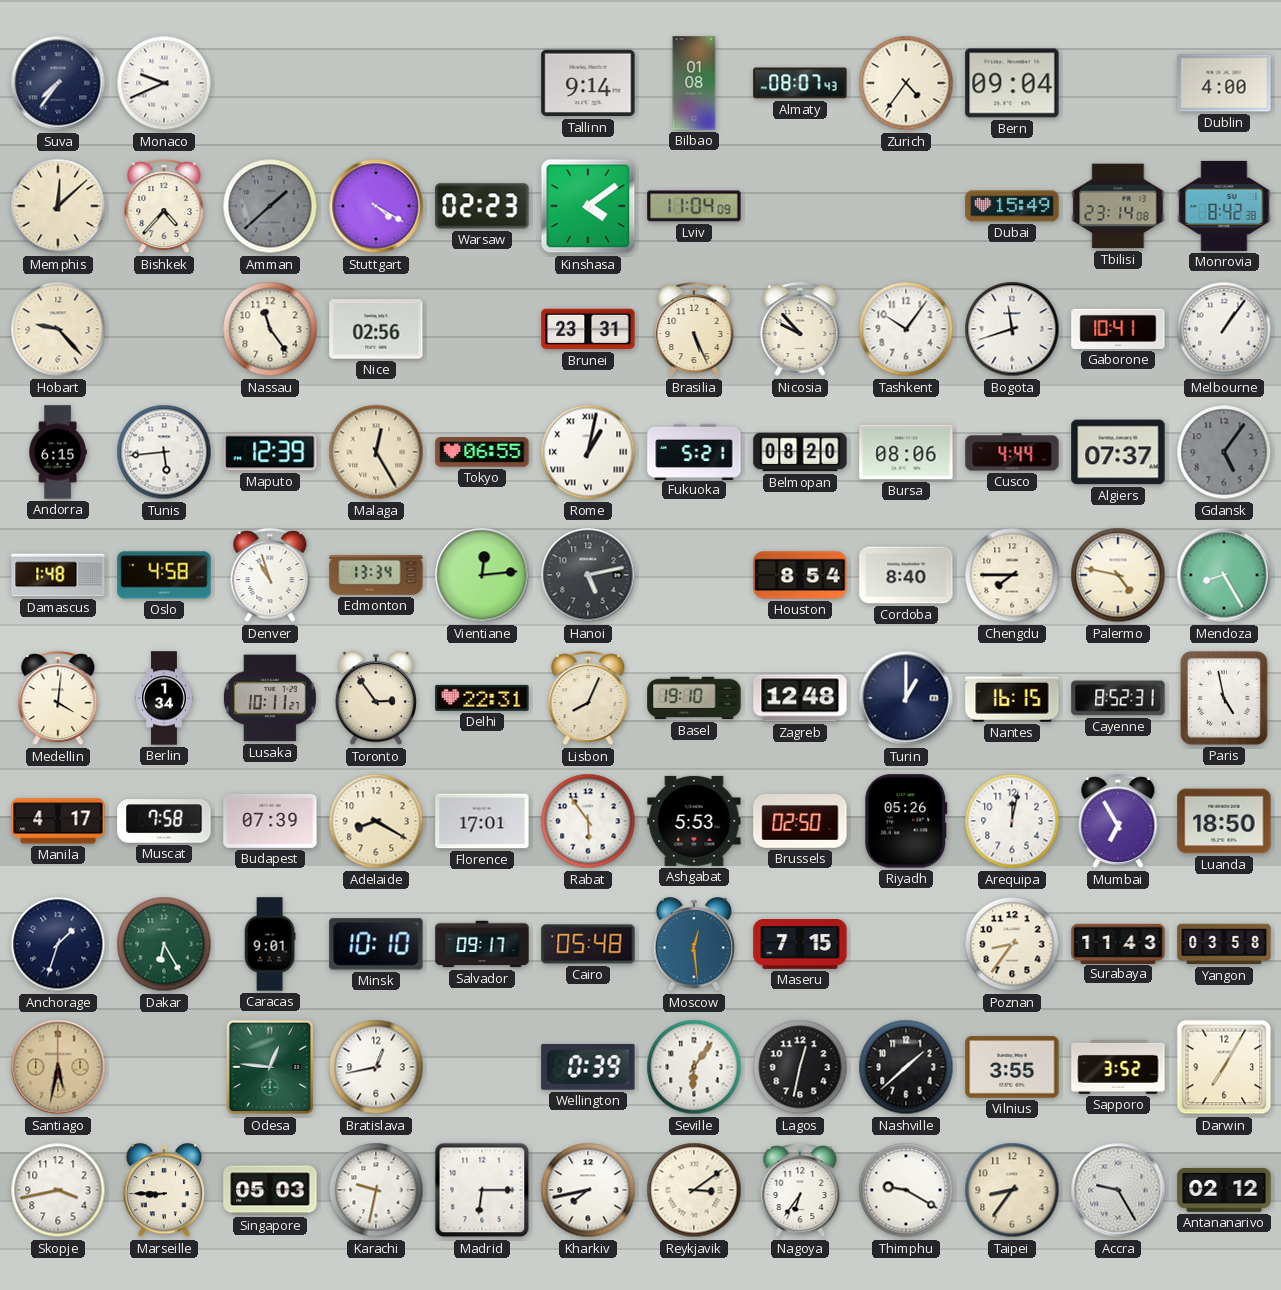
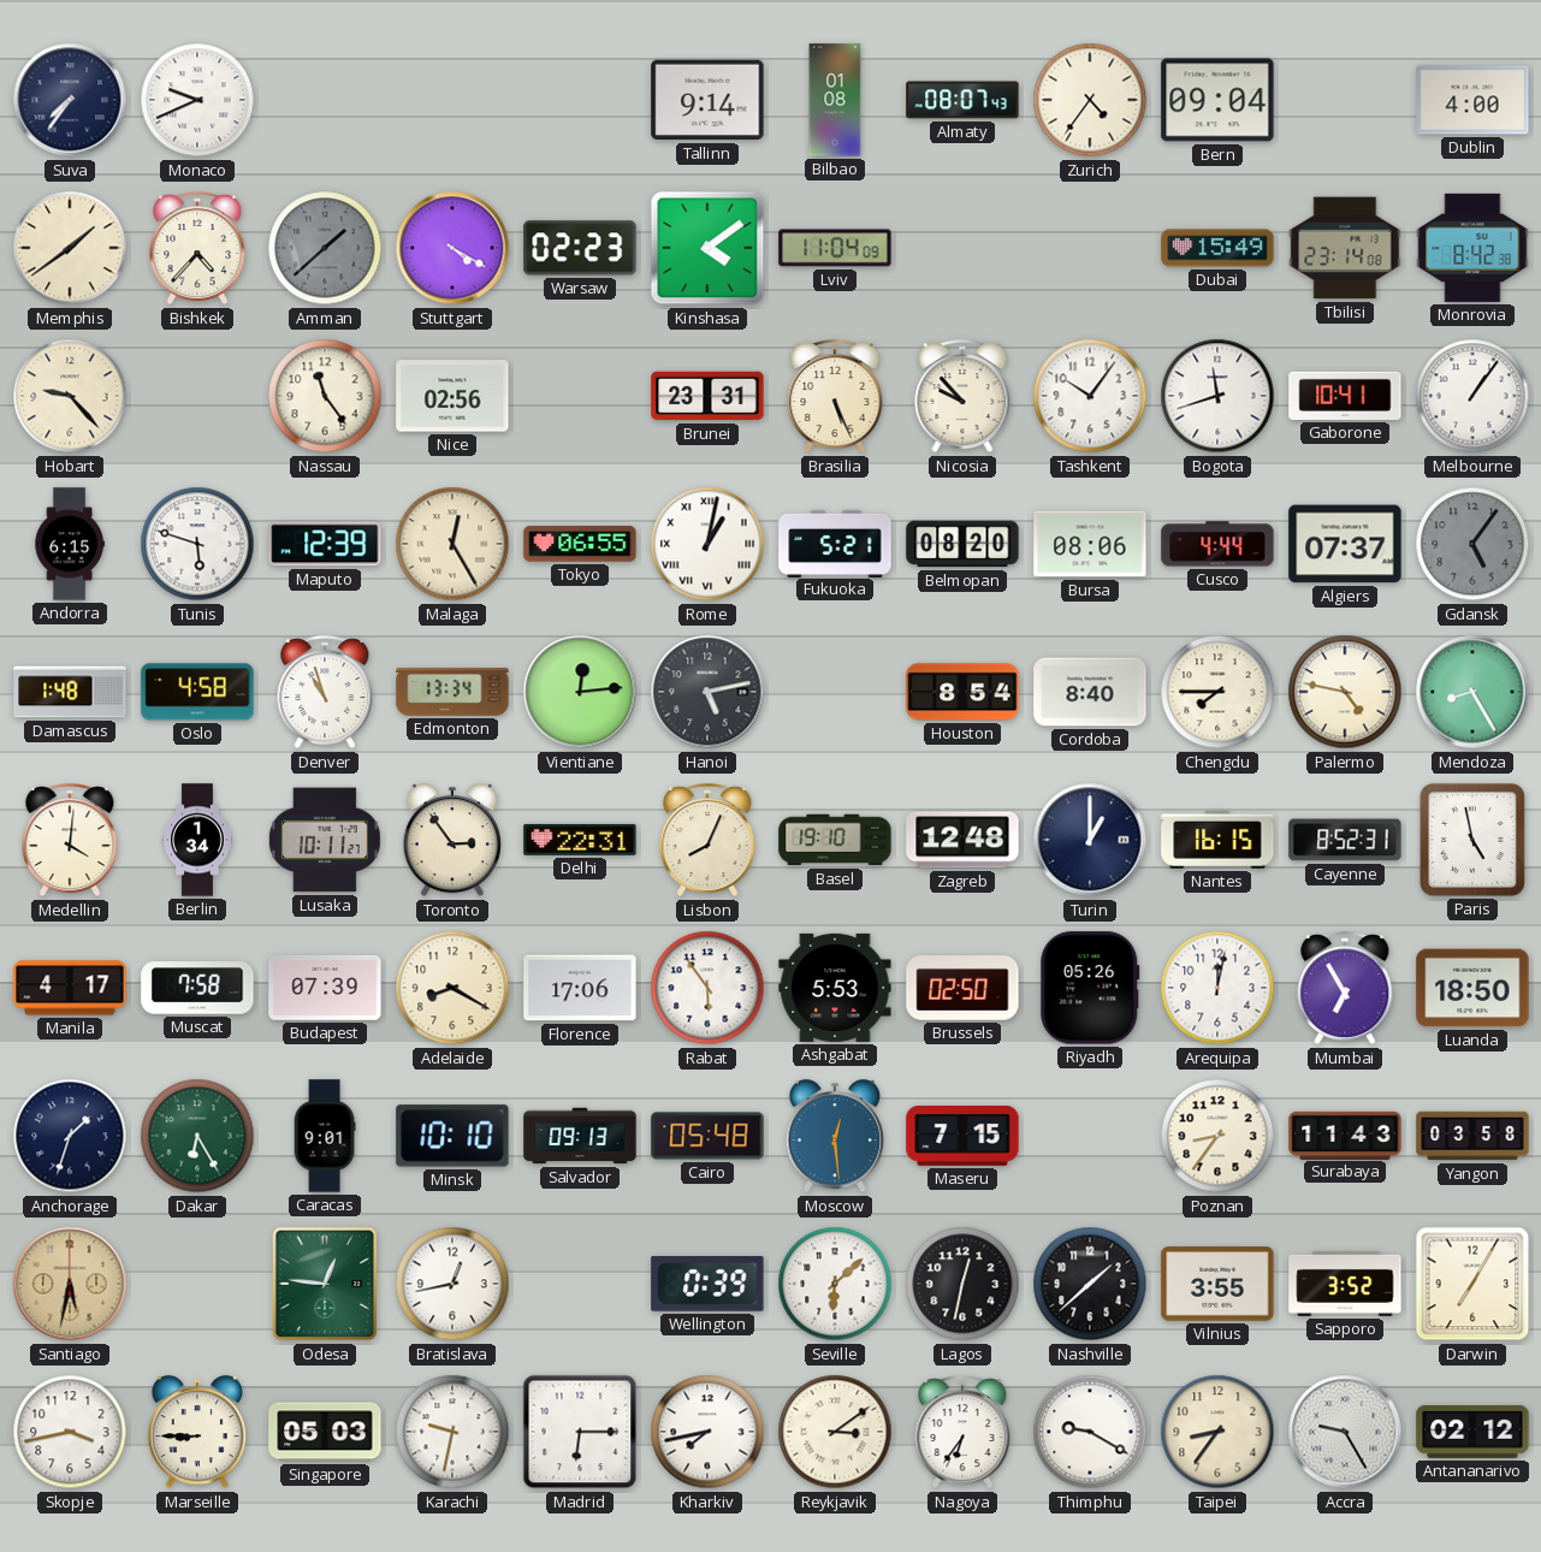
Memphis: 12:08 -> 1:39 (70, 248)
Tunis: 5:44 -> 5:48 (197, 544)
Florence: 17:01 -> 17:06 (580, 988)
Salvador: 09:17 -> 09:13 (580, 1136)
Seville: 6:06 -> 6:08 (835, 1284)
